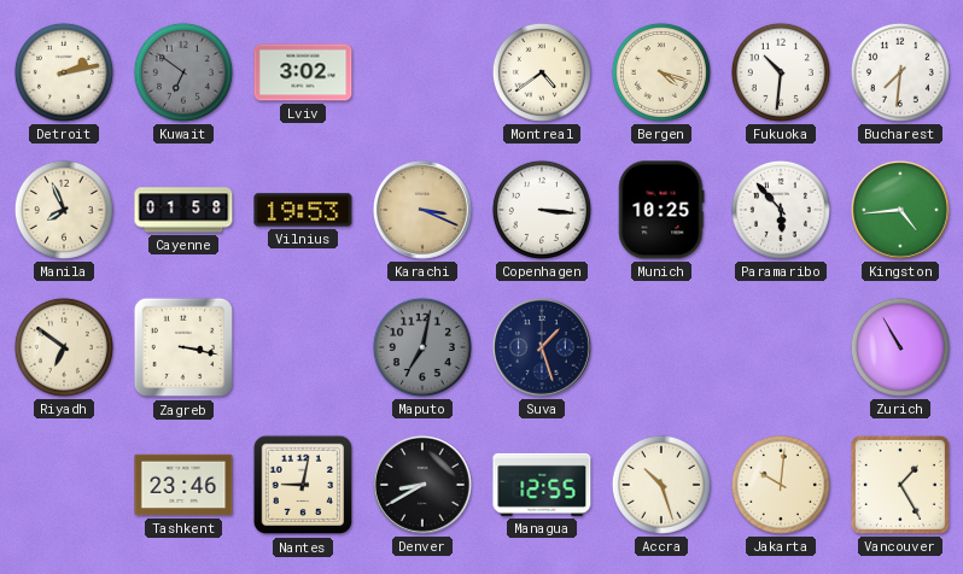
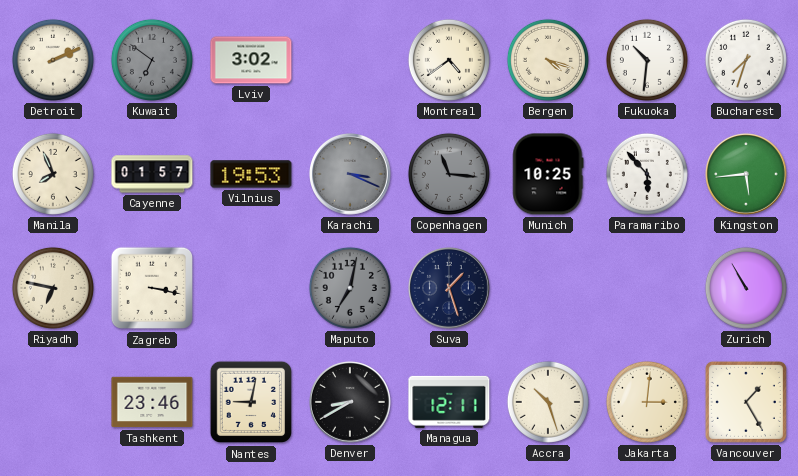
Detroit: 2:13 -> 2:11 (53, 60)
Bucharest: 7:31 -> 7:33 (746, 60)
Cayenne: 01:58 -> 01:57 (152, 174)
Karachi dial: champagne -> grey (351, 175)
Copenhagen: 3:16 -> 11:16 (449, 174)
Copenhagen dial: white -> grey (449, 174)
Kingston: 4:44 -> 5:44 (747, 175)
Riyadh: 6:51 -> 6:47 (53, 288)
Managua: 12:55 -> 12:11 (449, 402)
Jakarta: 10:01 -> 3:01 (647, 402)
